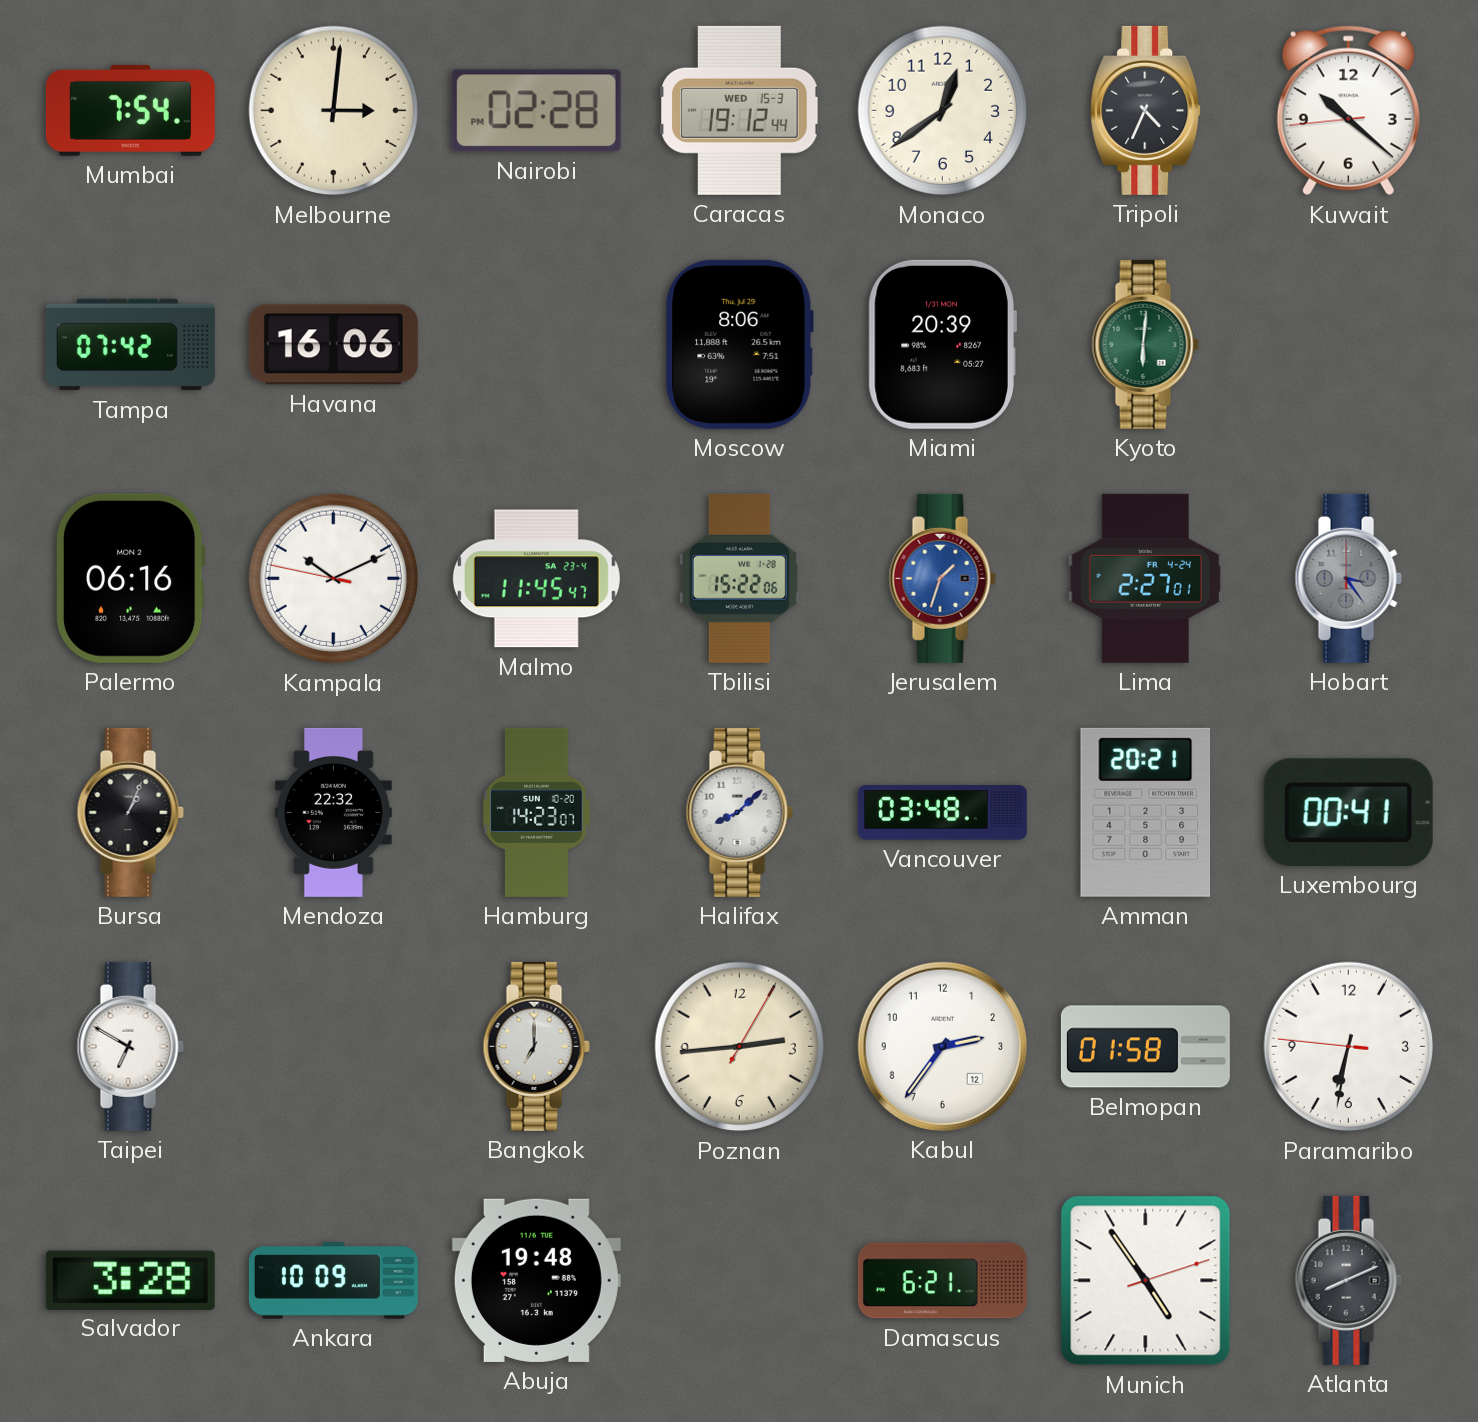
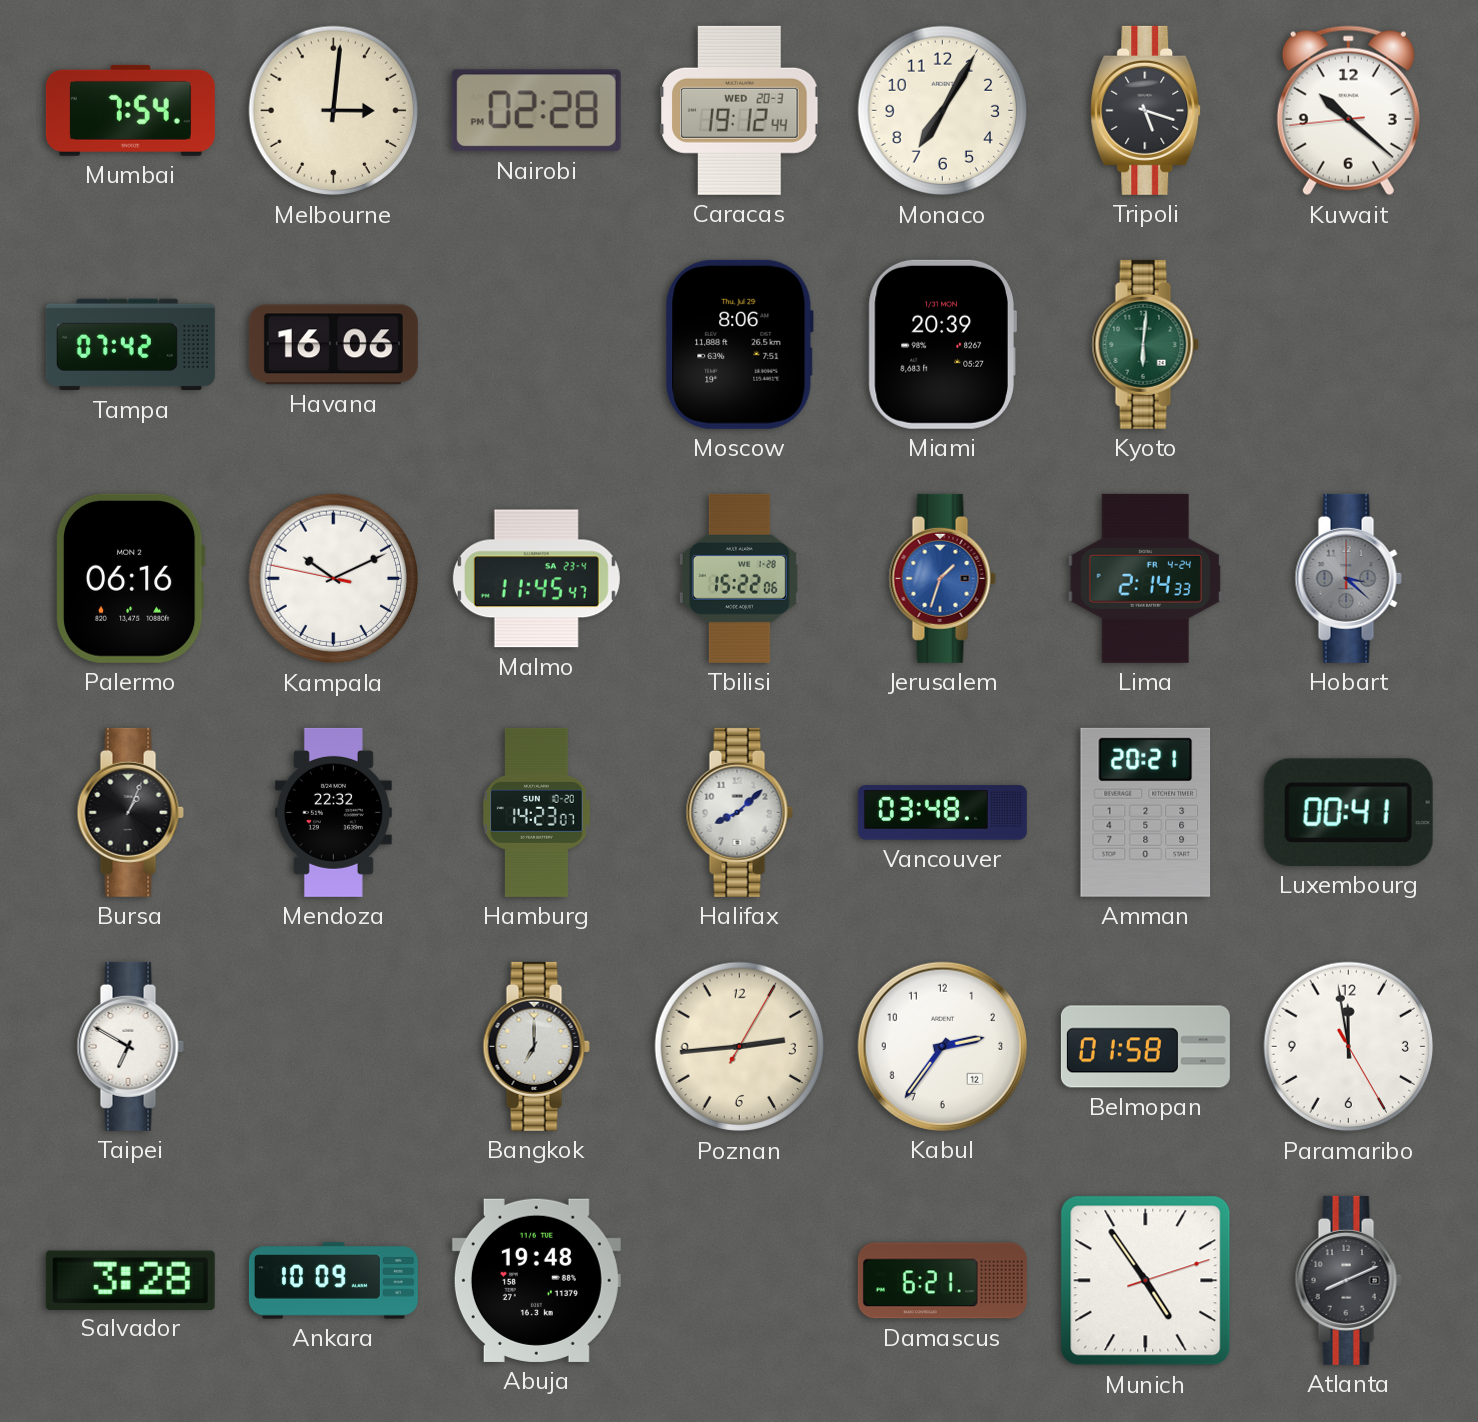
Caracas date: WED 15-3 -> WED 20-3 (740, 110)
Monaco: 12:39 -> 7:05 (943, 111)
Tripoli: 4:34 -> 5:18 (1146, 110)
Lima: 2:27 -> 2:14 (1146, 578)
Hobart: 3:24 -> 3:22 (1348, 578)
Paramaribo: 6:31 -> 11:58 (1349, 1047)
